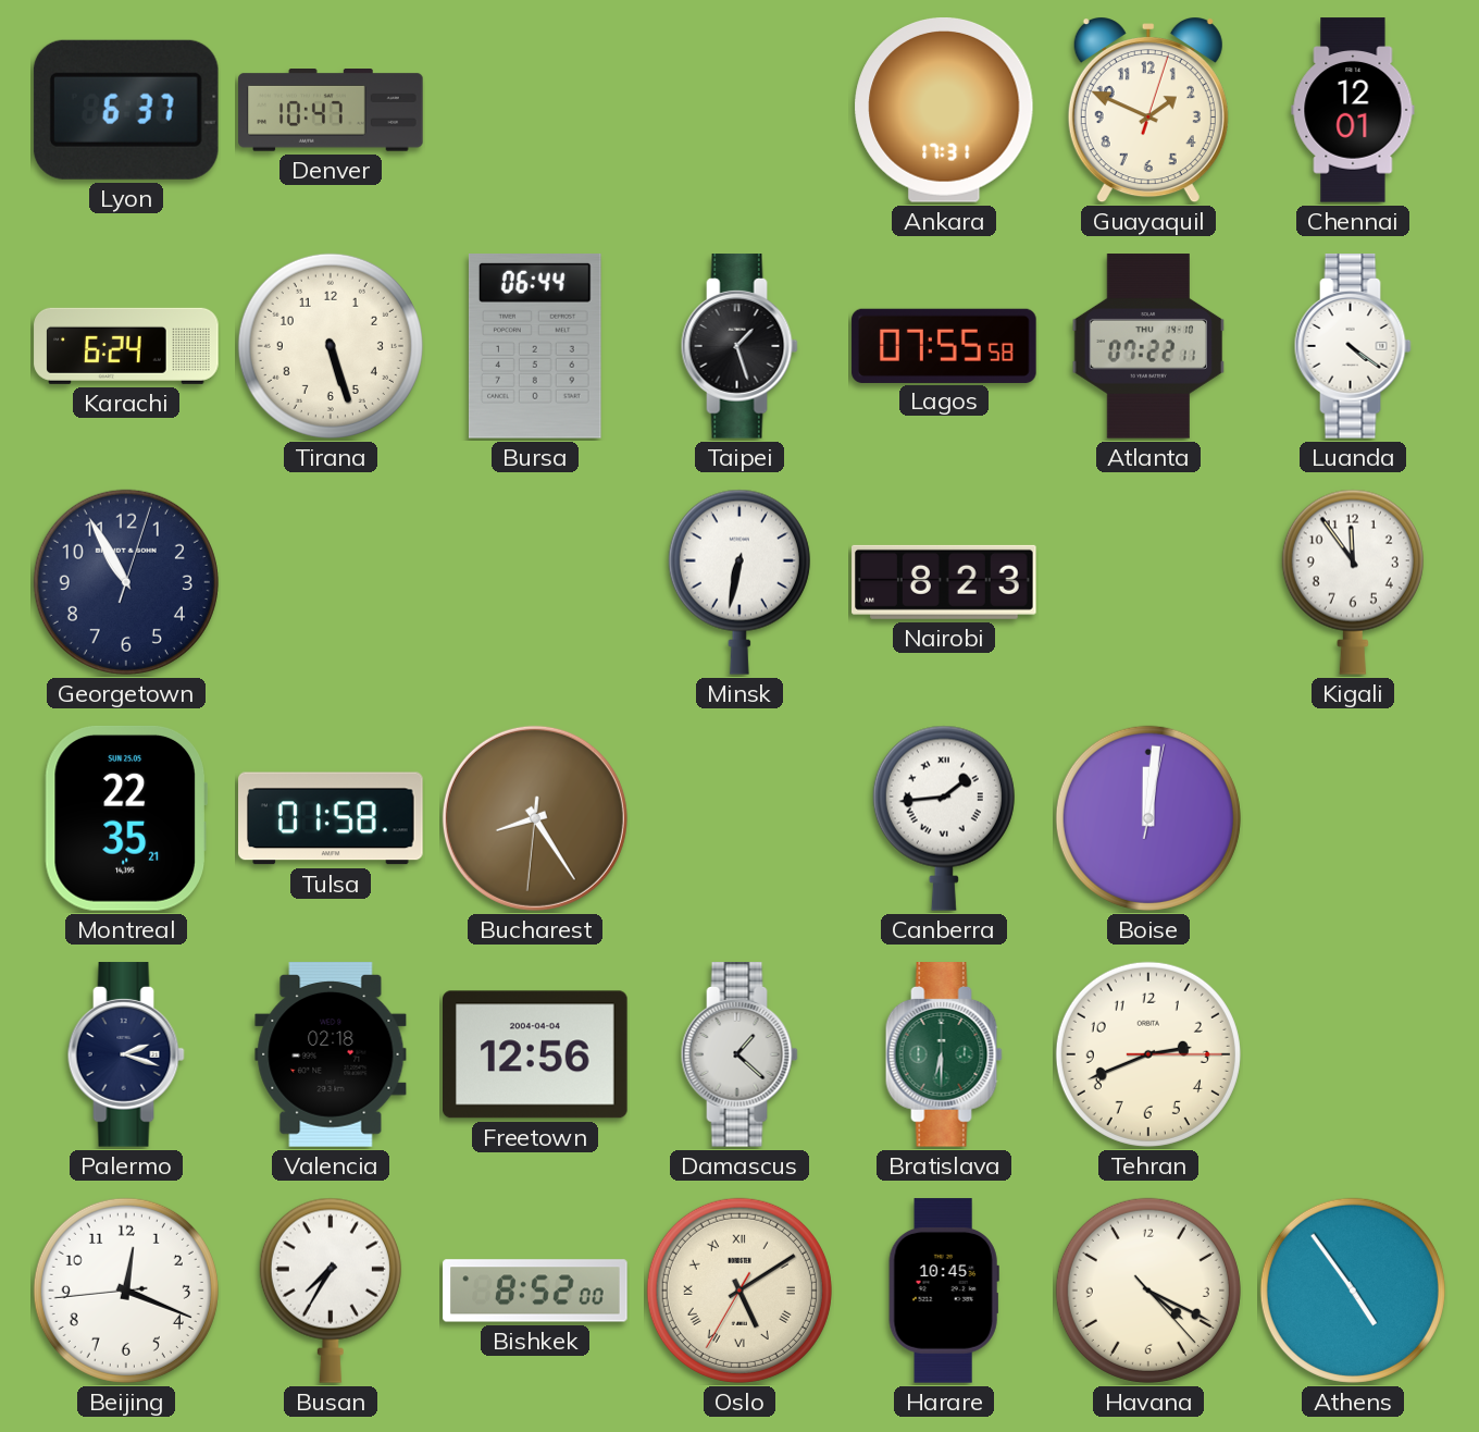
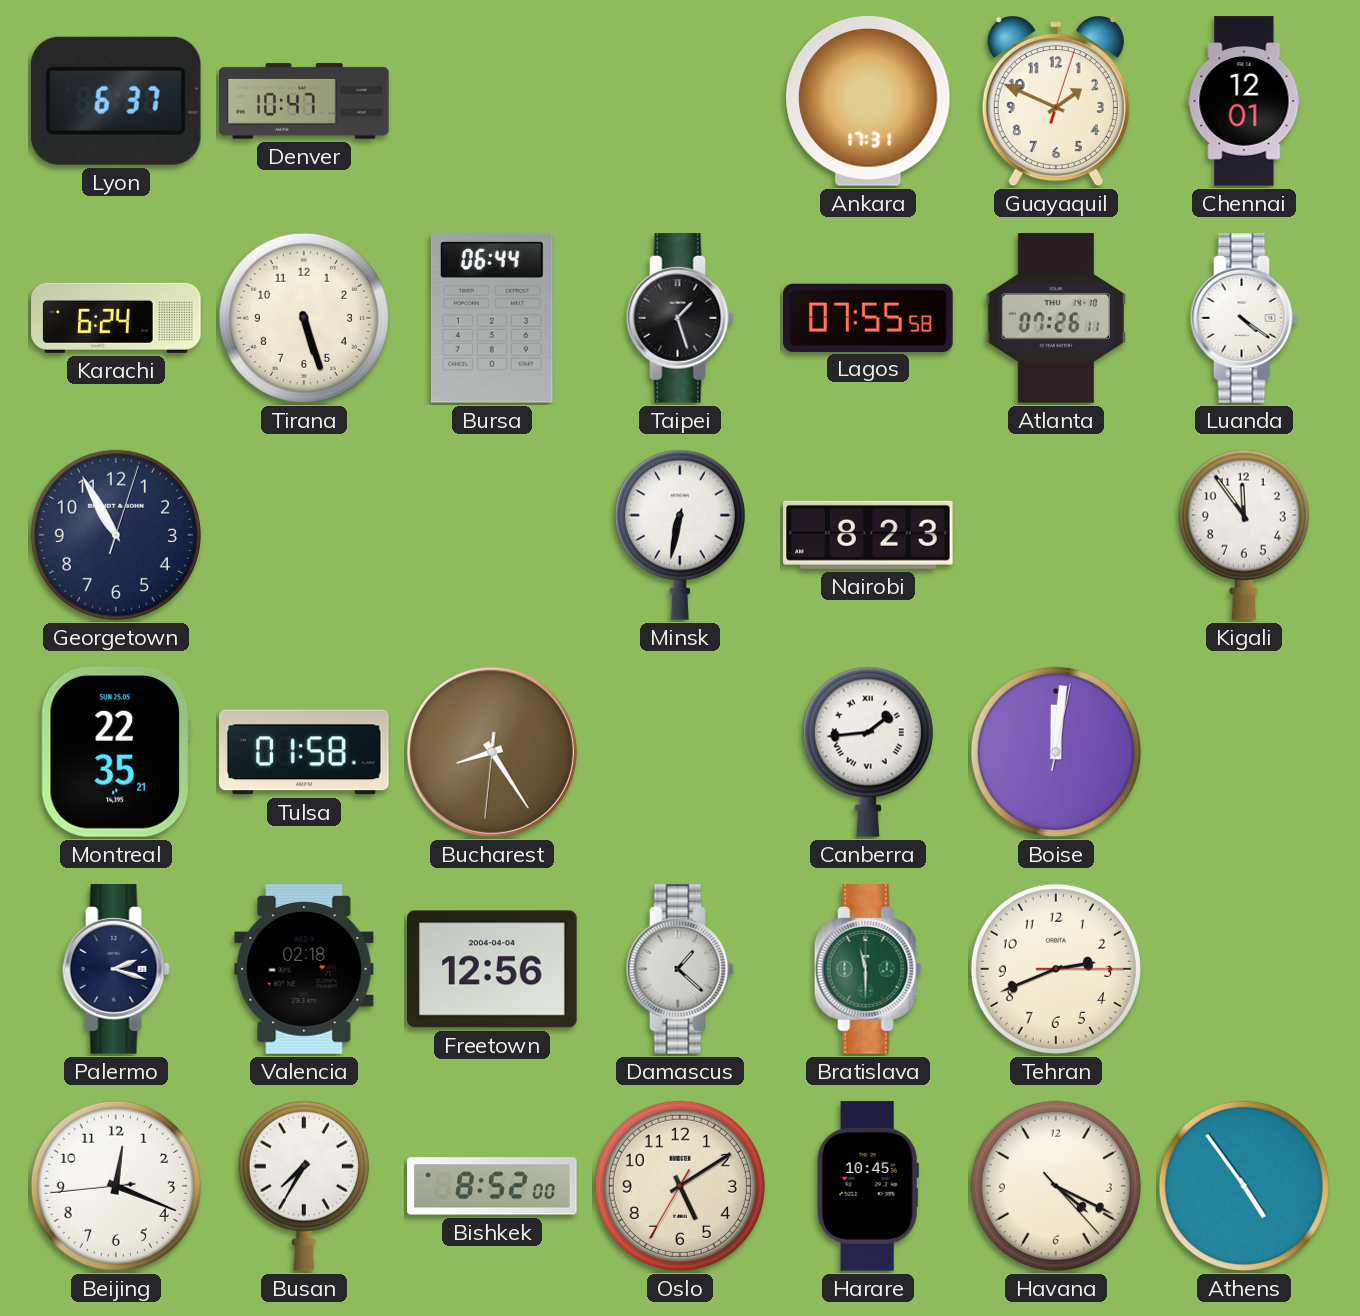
Atlanta: 07:22 -> 07:26 (1055, 318)
Bratislava: 6:30 -> 11:30 (868, 969)
Oslo numerals: Roman -> Arabic (680, 1186)
